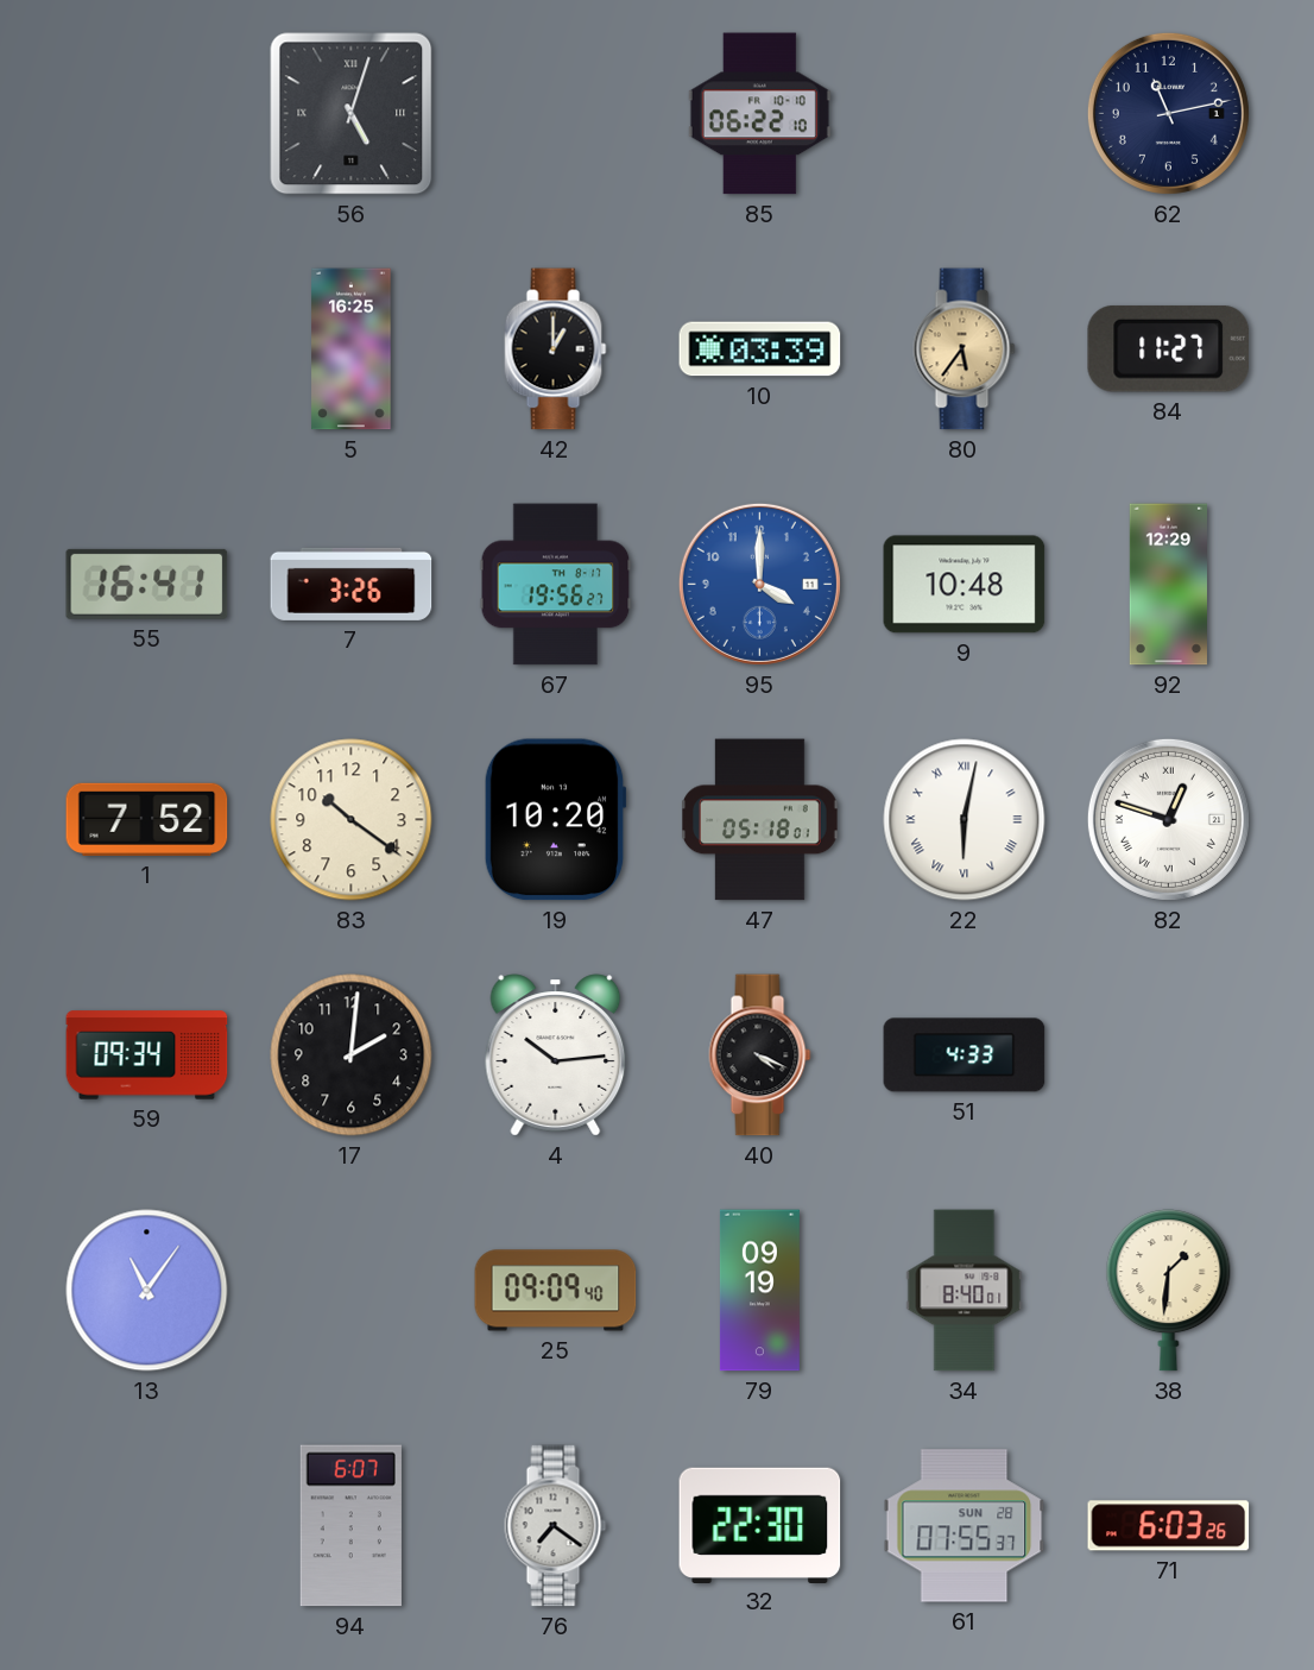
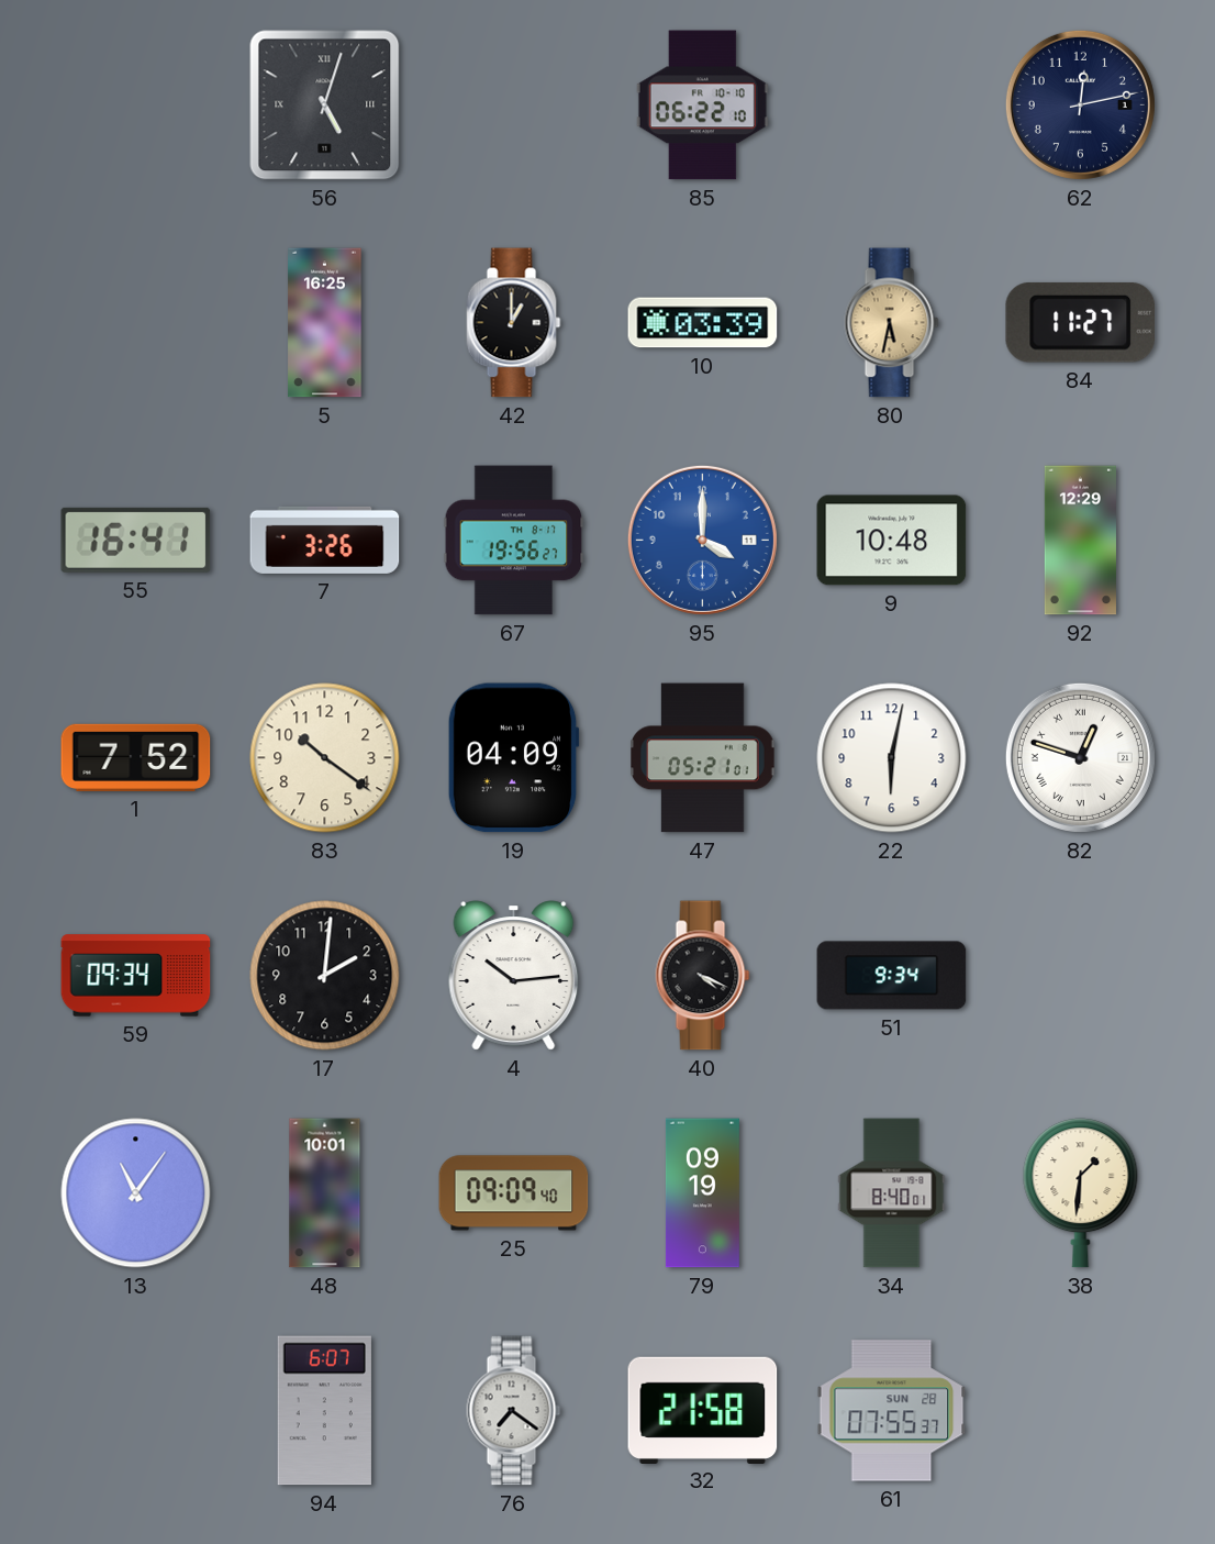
62: 11:13 -> 12:13 (1080, 104)
80: 5:36 -> 5:32 (892, 323)
19: 10:20 -> 04:09 (513, 758)
47: 05:18 -> 05:21 (703, 758)
22 numerals: Roman -> Arabic (892, 758)
51: 4:33 -> 9:34 (892, 976)
48: none -> 10:01 (325, 1193)
32: 22:30 -> 21:58 (703, 1410)
71: 6:03 -> none (1169, 1526)
